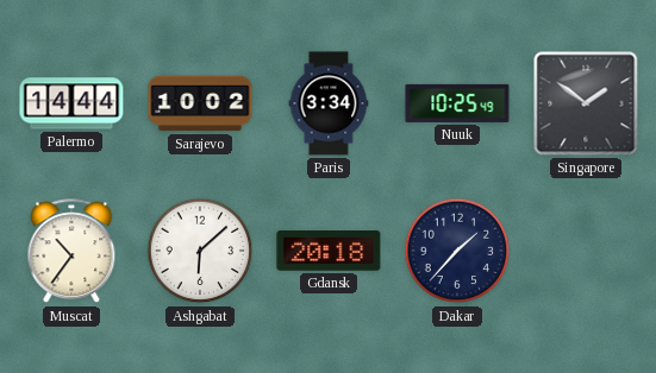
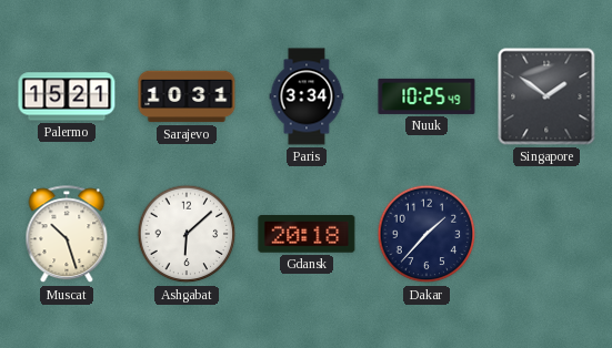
Palermo: 14:44 -> 15:21 (67, 96)
Sarajevo: 10:02 -> 10:31 (187, 96)
Muscat: 10:36 -> 10:27 (67, 235)
